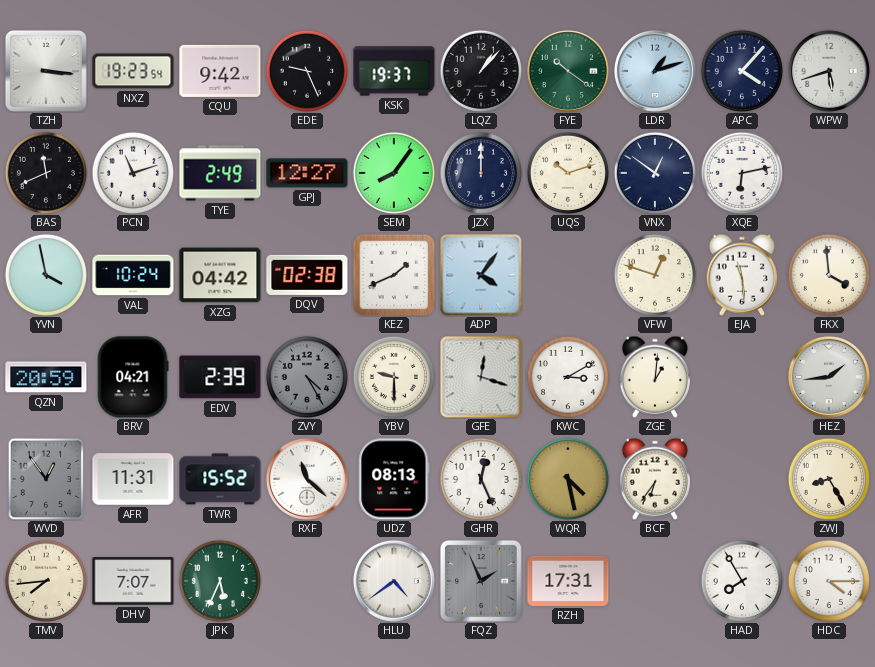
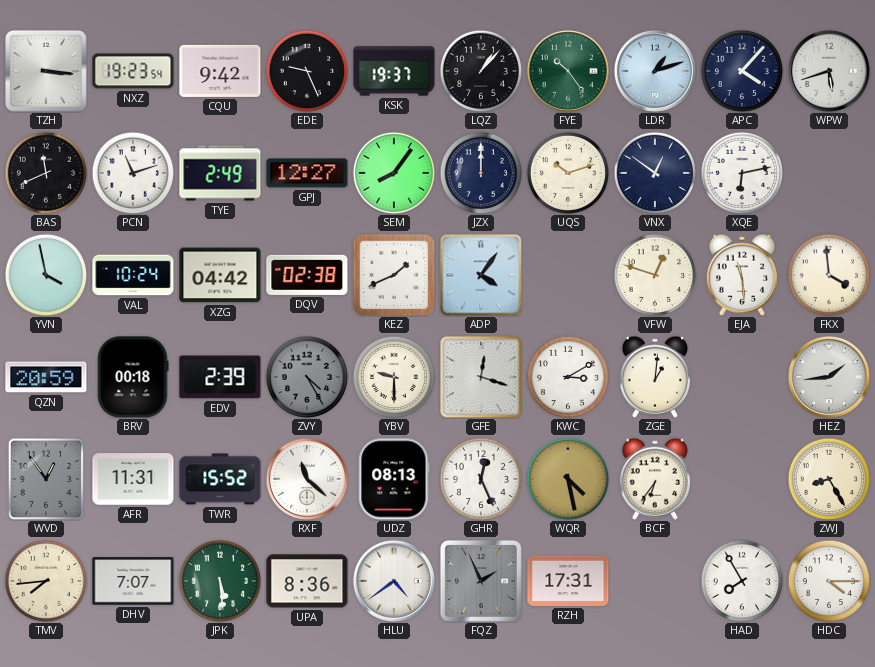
FYE: 10:21 -> 10:24 (568, 71)
BRV: 04:21 -> 00:18 (133, 377)
JPK: 5:34 -> 5:29 (219, 580)
UPA: none -> 8:36 (307, 581)
